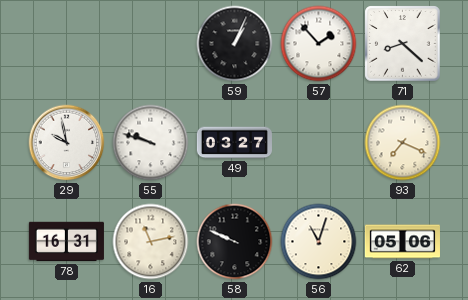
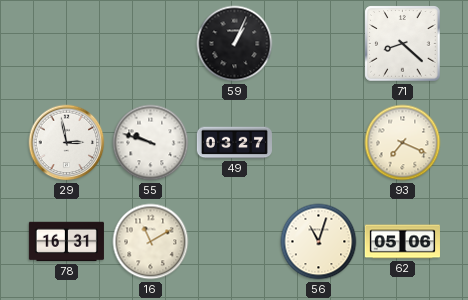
57: 1:53 -> none (319, 44)
29: 9:58 -> 2:58 (67, 143)
16: 11:13 -> 11:10 (151, 242)
58: 9:49 -> none (235, 242)
